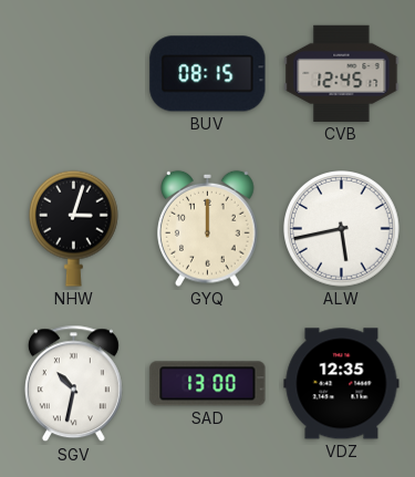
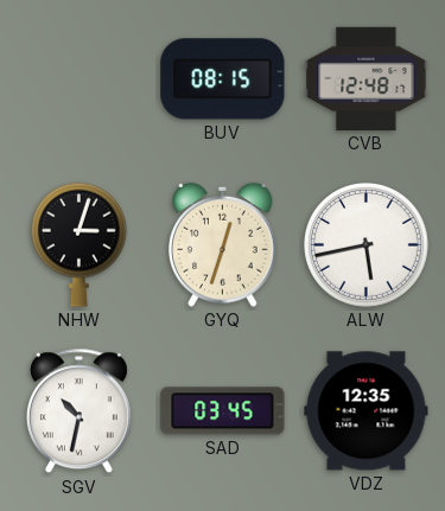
CVB: 12:45 -> 12:48 (367, 78)
GYQ: 12:00 -> 12:33 (223, 244)
SAD: 13:00 -> 03:45 (223, 411)
